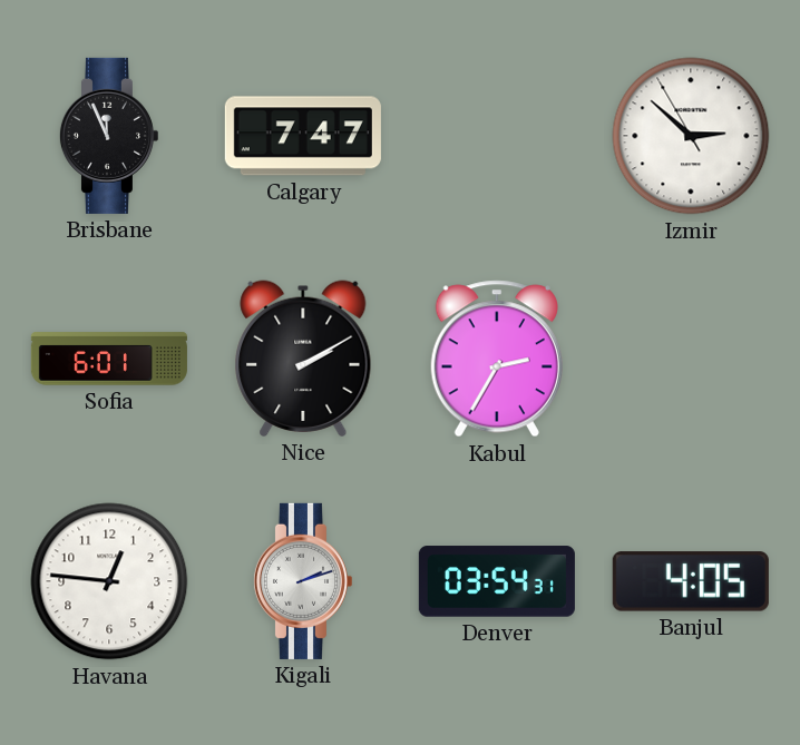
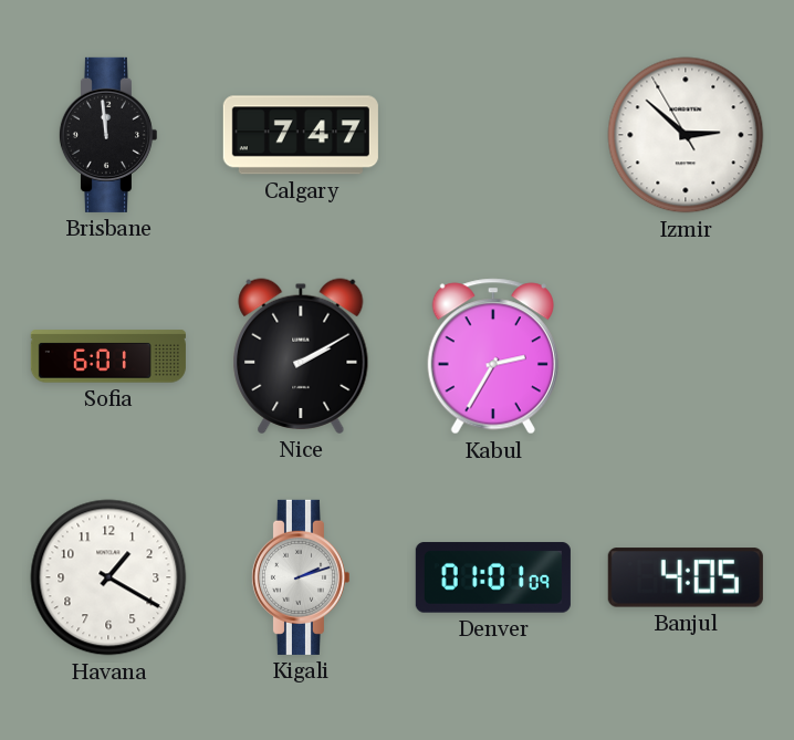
Brisbane: 11:56 -> 11:59 (107, 135)
Havana: 12:46 -> 1:20 (108, 577)
Denver: 03:54 -> 01:01 (493, 577)
